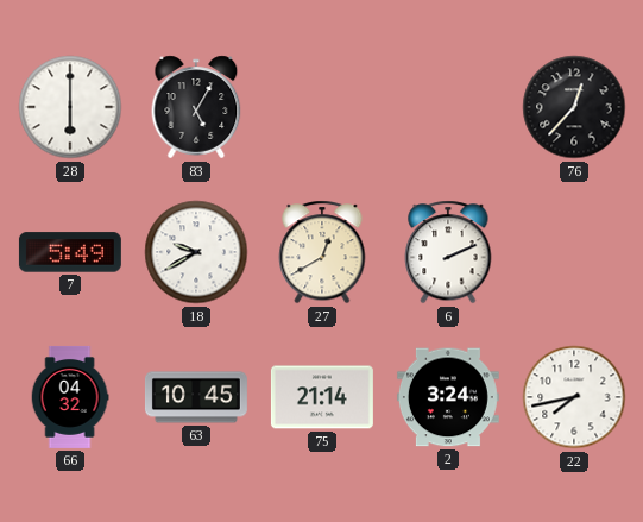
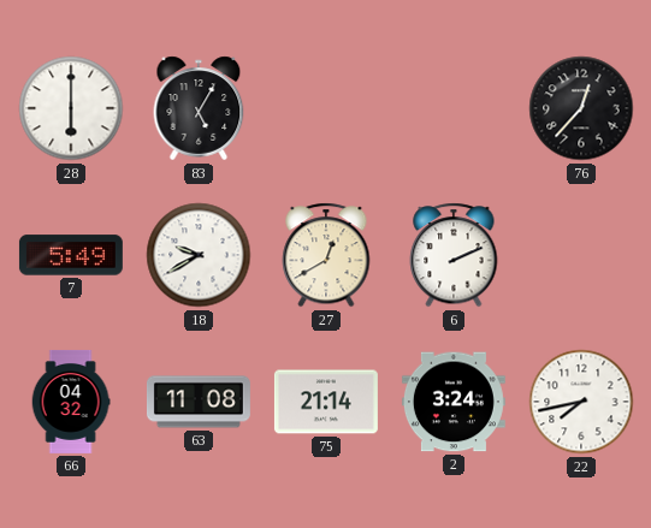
63: 10:45 -> 11:08 (199, 402)
